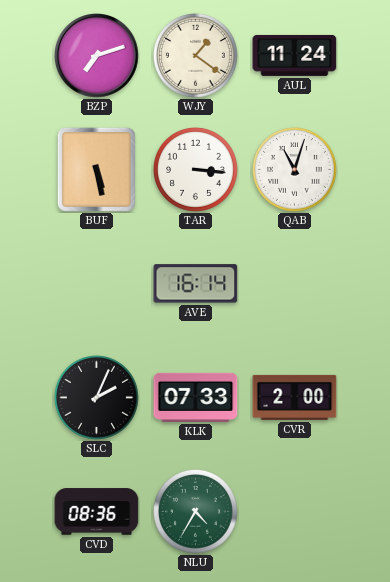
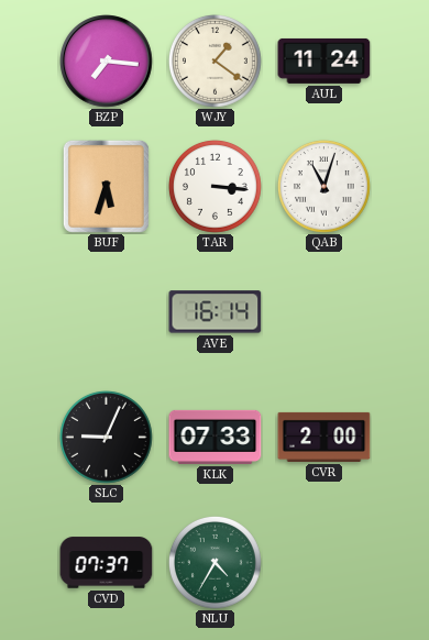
BZP: 7:12 -> 7:16 (107, 62)
BUF: 5:28 -> 5:33 (106, 186)
SLC: 2:04 -> 9:04 (106, 437)
CVD: 08:36 -> 07:37 (107, 563)
